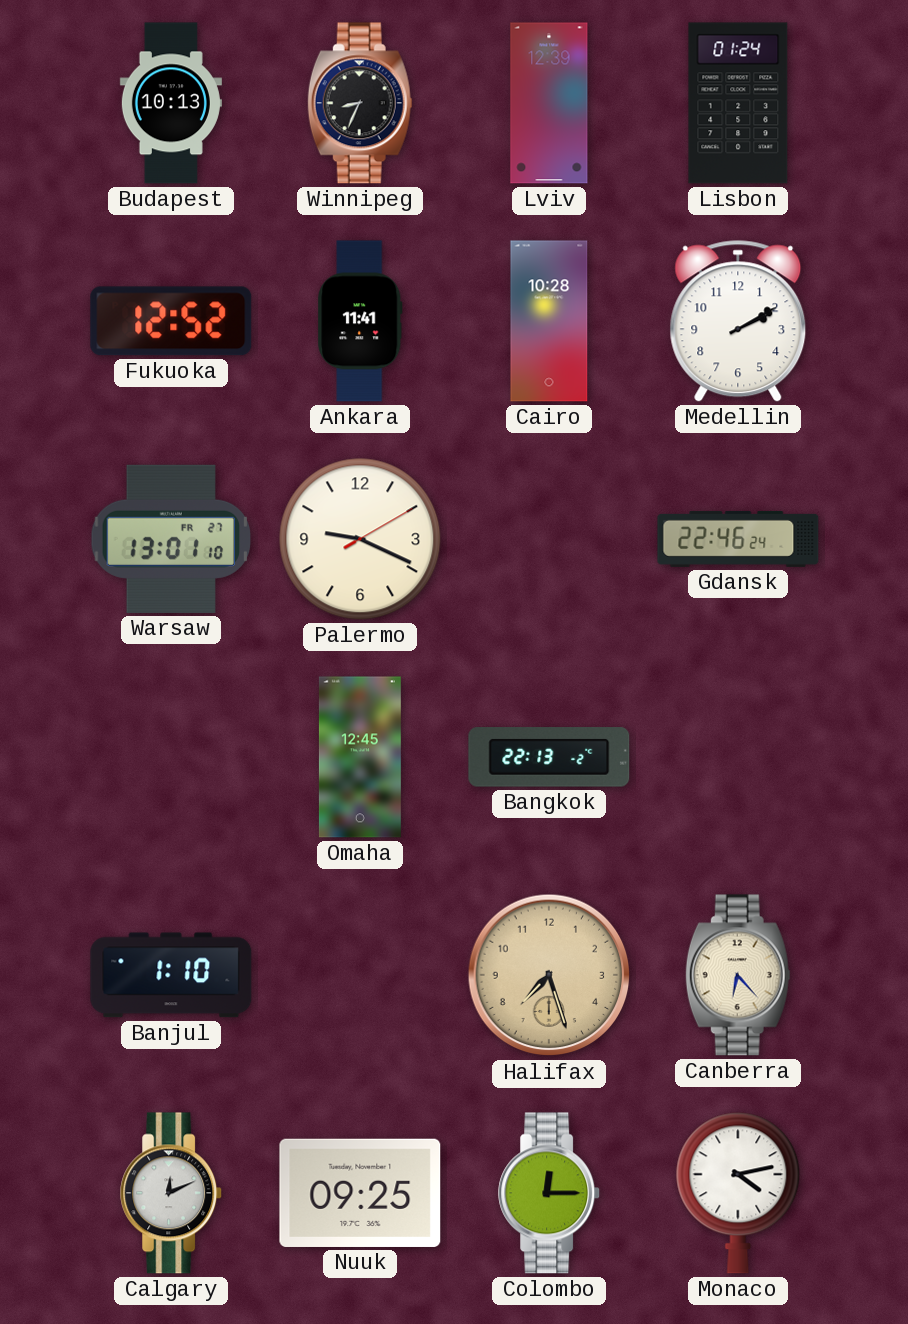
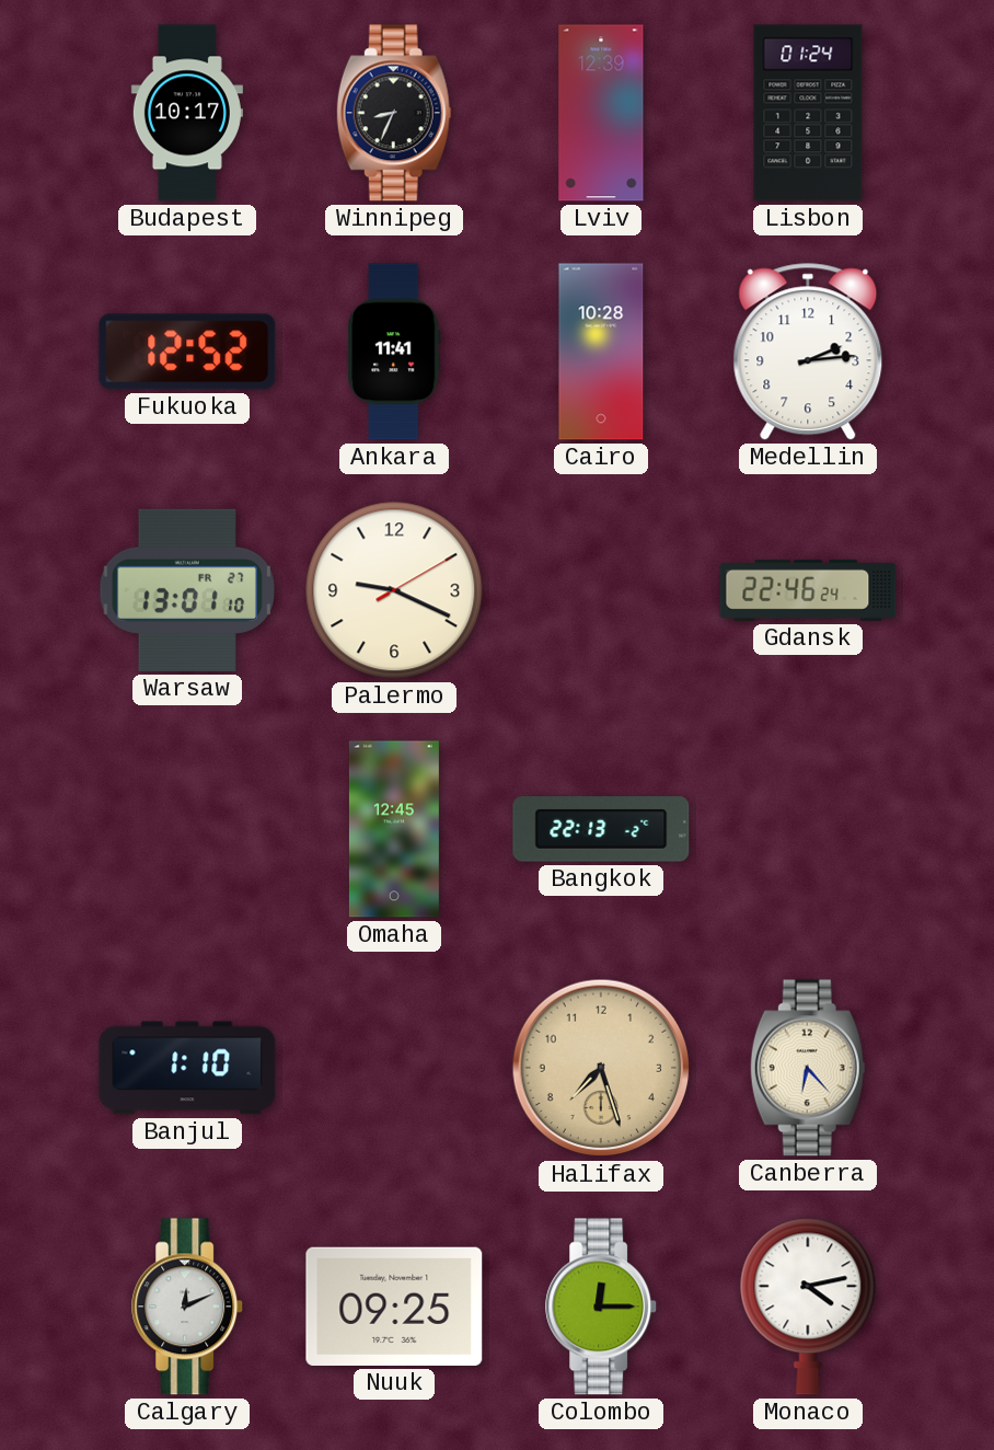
Budapest: 10:13 -> 10:17 (187, 113)
Medellin: 2:10 -> 2:14 (808, 352)
